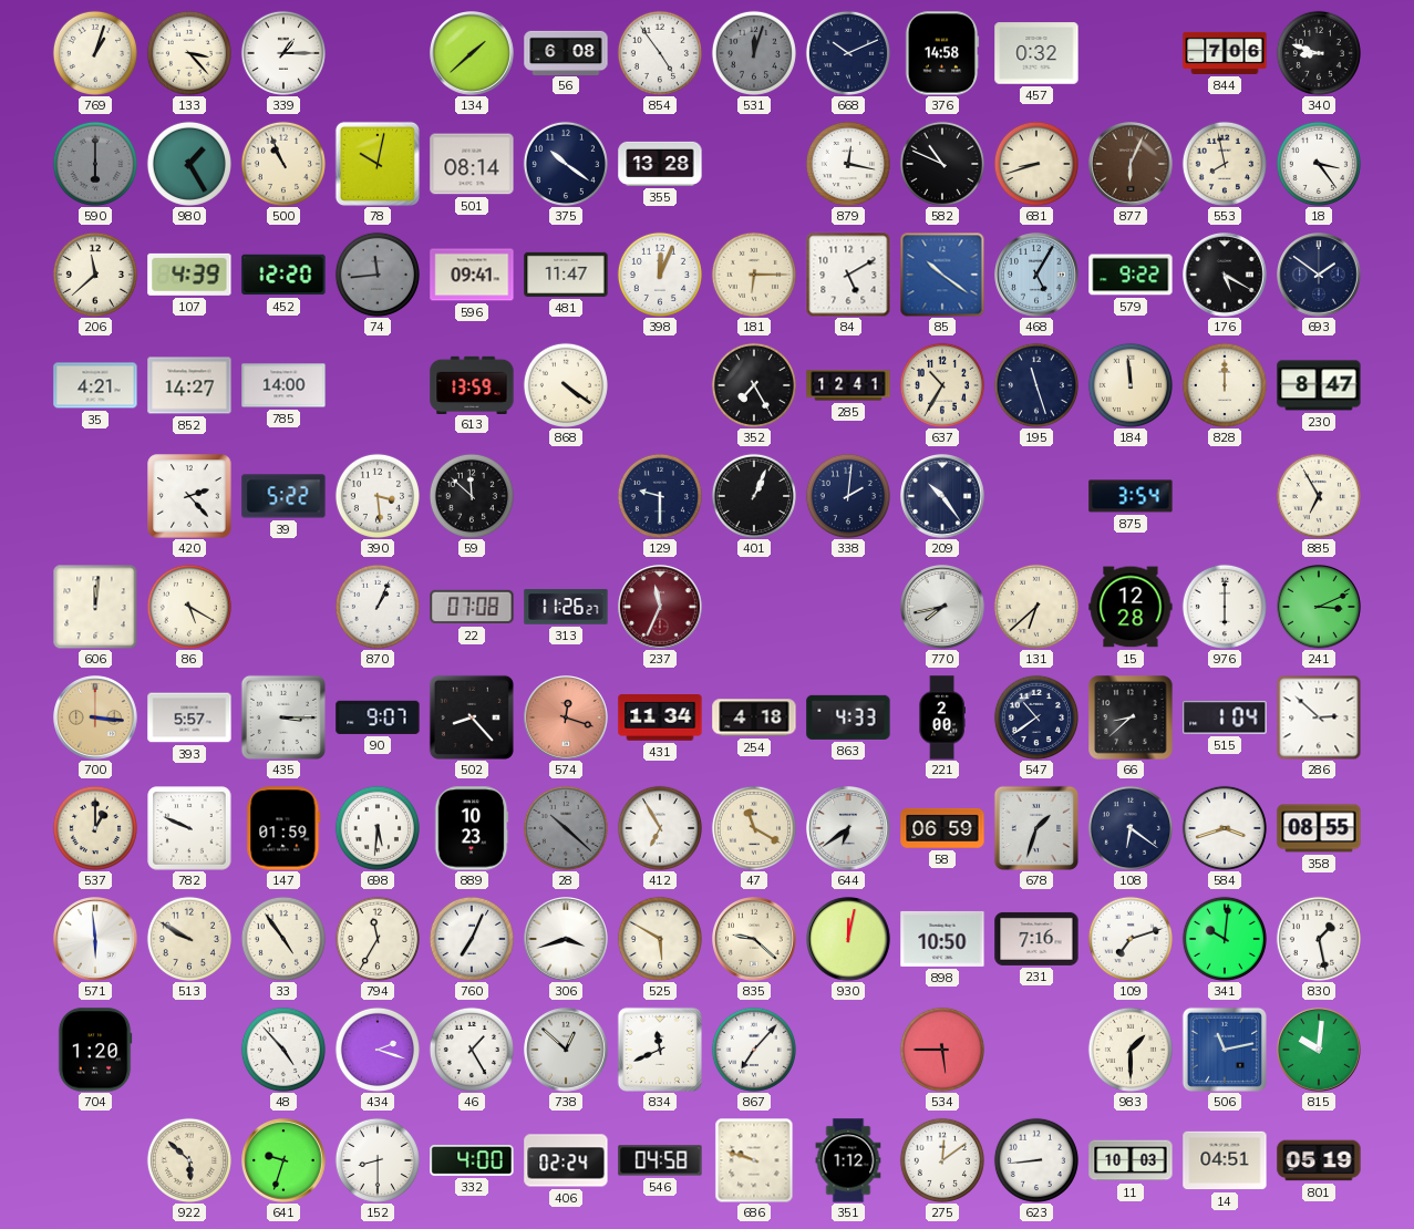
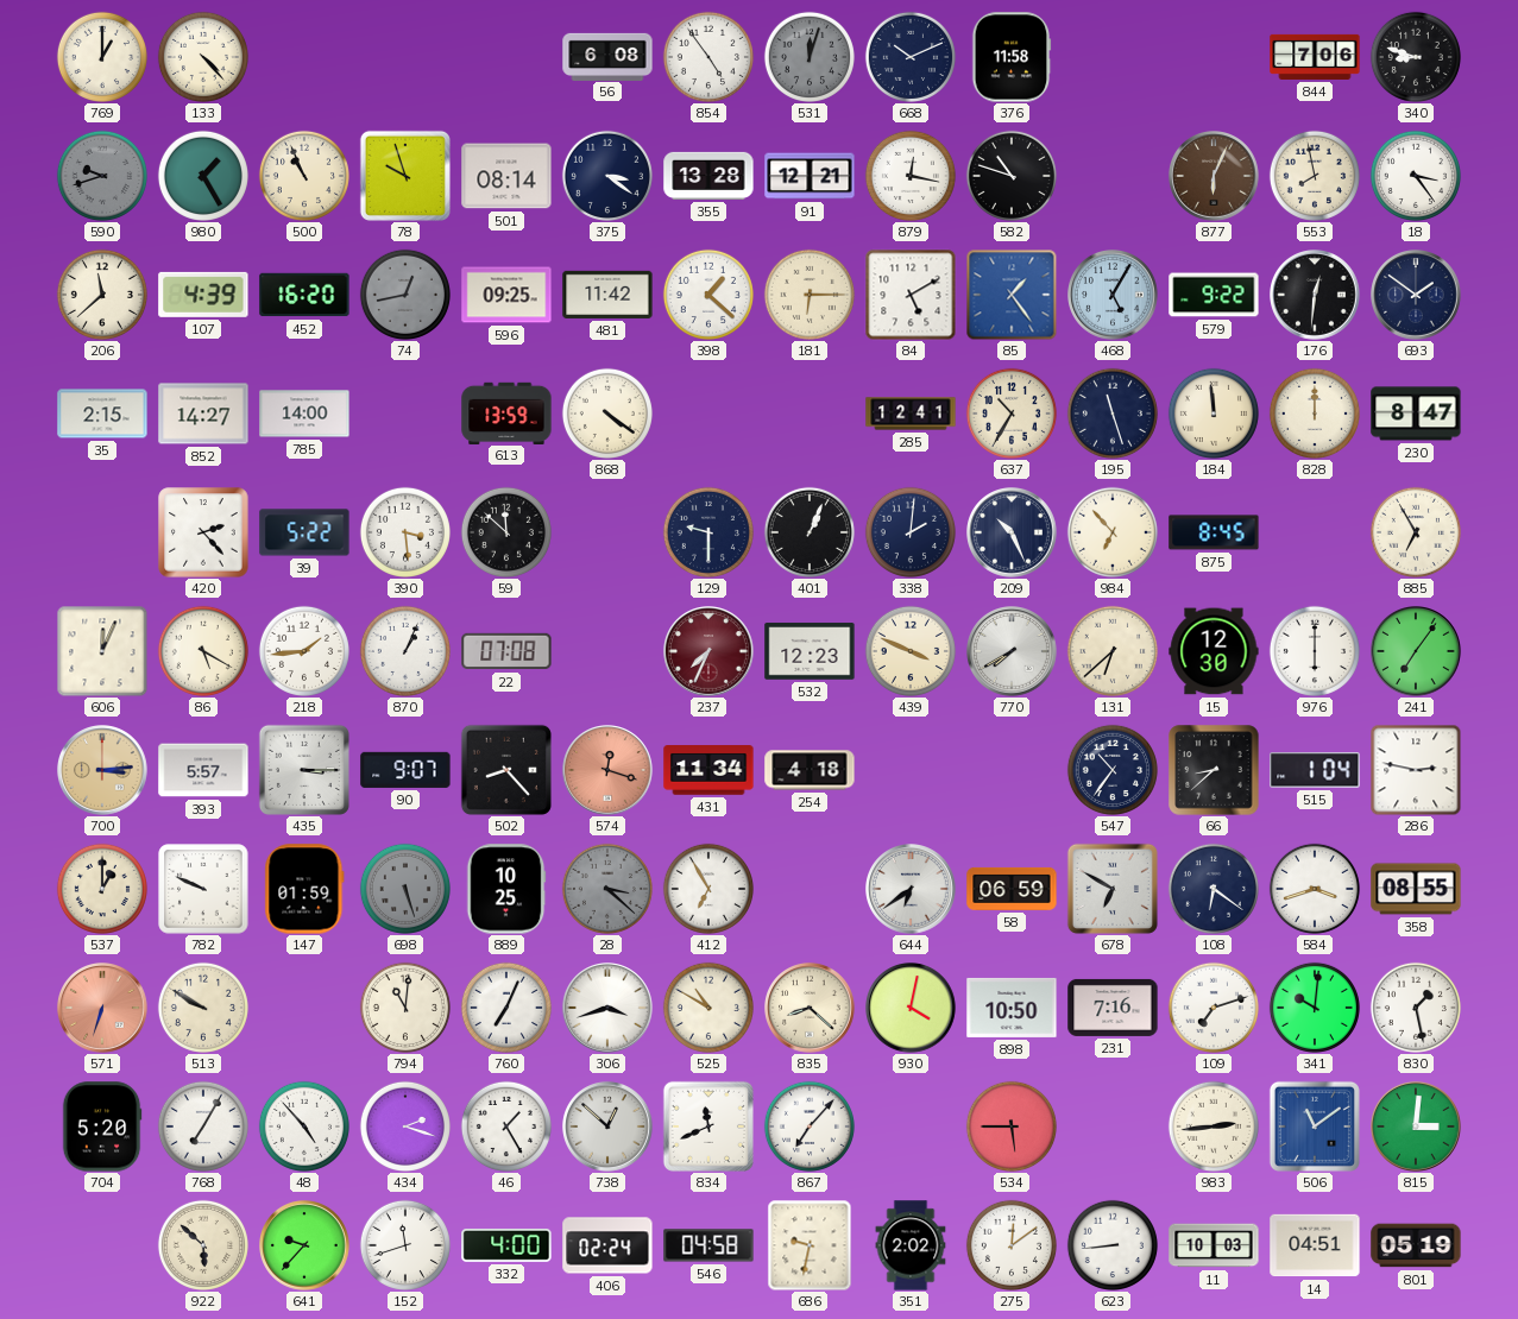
769: 1:03 -> 1:00 (102, 57)
133: 3:23 -> 4:23 (203, 57)
339: 1:15 -> none (283, 53)
134: 1:38 -> none (473, 54)
376: 14:58 -> 11:58 (1012, 57)
457: 0:32 -> none (1036, 53)
590: 6:00 -> 9:42 (102, 176)
78: 10:02 -> 9:57 (405, 176)
375: 10:21 -> 3:21 (607, 176)
91: none -> 12:21 (810, 176)
582: 10:49 -> 10:48 (1012, 176)
681: 8:42 -> none (1036, 164)
452: 12:20 -> 16:20 (304, 295)
74: 11:44 -> 12:43 (405, 295)
596: 09:41 -> 09:25 (506, 295)
481: 11:47 -> 11:42 (607, 295)
398: 12:04 -> 1:22 (708, 295)
85: 10:21 -> 1:24 (1012, 295)
176: 5:20 -> 12:31 (1316, 296)
35: 4:21 -> 2:15 (102, 414)
352: 7:25 -> none (754, 385)
209: 10:24 -> 10:26 (1013, 534)
984: none -> 6:53 (1113, 532)
875: 3:54 -> 8:45 (1214, 532)
606: 12:01 -> 12:04 (102, 651)
218: none -> 1:44 (304, 651)
313: 11:26 -> none (566, 607)
237: 11:34 -> 7:34 (710, 652)
532: none -> 12:23 (810, 651)
439: none -> 3:49 (911, 651)
770: 7:43 -> 7:40 (1013, 652)
15: 12:28 -> 12:30 (1214, 651)
241: 3:11 -> 7:06 (1417, 652)
700: 3:16 -> 3:14 (103, 771)
863: 4:33 -> none (848, 717)
221: 2:00 -> none (942, 717)
547: 10:39 -> 10:36 (1113, 770)
286: 2:52 -> 2:47 (1416, 770)
698: 5:31 -> 5:27 (405, 889)
698 dial: white -> grey (405, 889)
889: 10:23 -> 10:25 (506, 889)
28: 10:22 -> 3:22 (607, 889)
47: 11:20 -> none (754, 828)
678: 1:33 -> 6:50 (1113, 889)
571: 5:59 -> 6:33 (103, 1009)
571 dial: white -> salmon (103, 1009)
33: 4:54 -> none (283, 939)
794: 11:35 -> 11:01 (405, 1008)
525: 5:50 -> 10:50 (708, 1008)
835: 9:22 -> 8:22 (811, 1009)
930: 12:02 -> 4:02 (912, 1009)
704: 1:20 -> 5:20 (102, 1126)
768: none -> 7:05 (203, 1126)
983: 1:30 -> 2:44 (1214, 1126)
506: 11:13 -> 11:09 (1315, 1126)
815: 10:01 -> 3:01 (1417, 1128)
641: 9:33 -> 9:37 (306, 1247)
152: 8:30 -> 11:42 (405, 1245)
686: 9:48 -> 9:32 (810, 1245)
351: 1:12 -> 2:02 (911, 1245)
